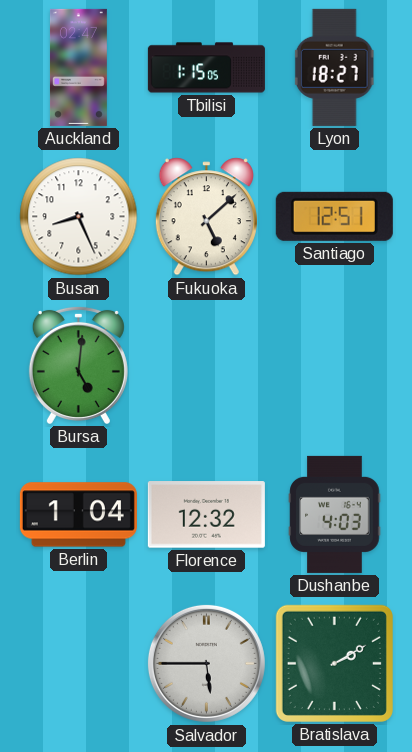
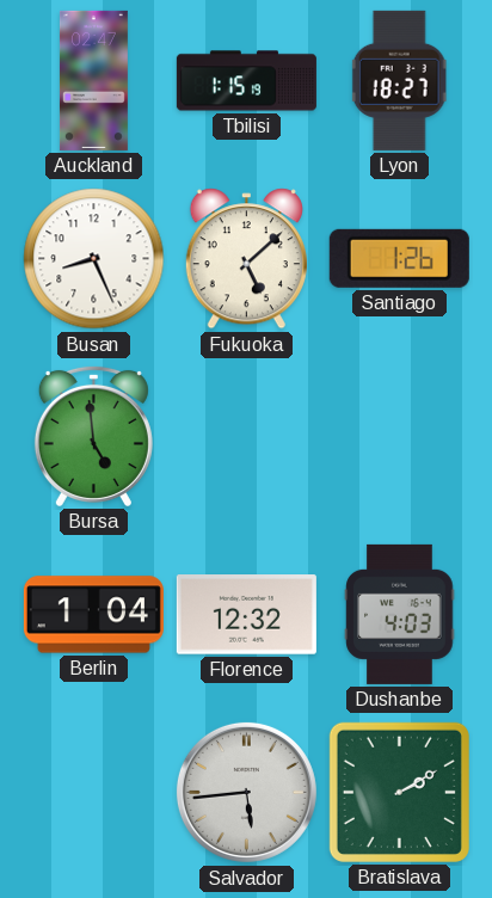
Tbilisi: 1:15:05 -> 1:15:19 (246, 81)
Santiago: 12:51 -> 1:26 (399, 258)
Bursa: 5:01 -> 4:59 (93, 436)
Salvador: 5:45 -> 5:44 (246, 792)
